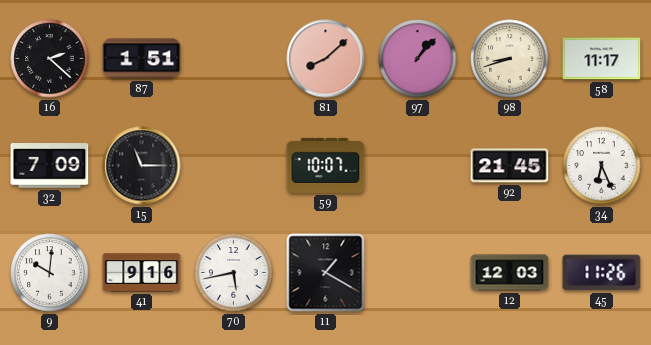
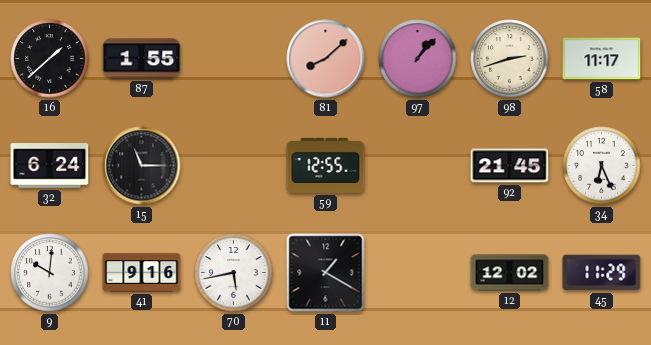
16: 2:22 -> 1:38 (50, 59)
87: 1:51 -> 1:55 (142, 59)
98: 8:42 -> 2:42 (510, 59)
32: 7:09 -> 6:24 (50, 166)
59: 10:07 -> 12:55 (326, 165)
12: 12:03 -> 12:02 (510, 273)
45: 11:26 -> 11:29 (602, 273)
